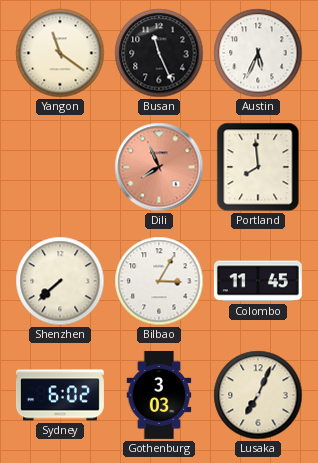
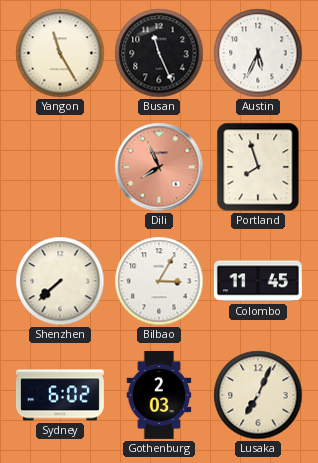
Yangon: 11:21 -> 11:25 (60, 53)
Portland: 7:59 -> 7:57 (258, 167)
Gothenburg: 3:03 -> 2:03 (159, 395)
